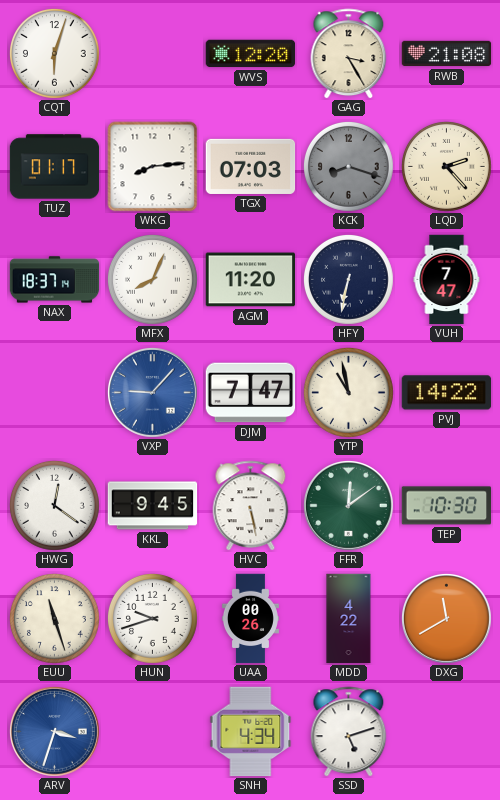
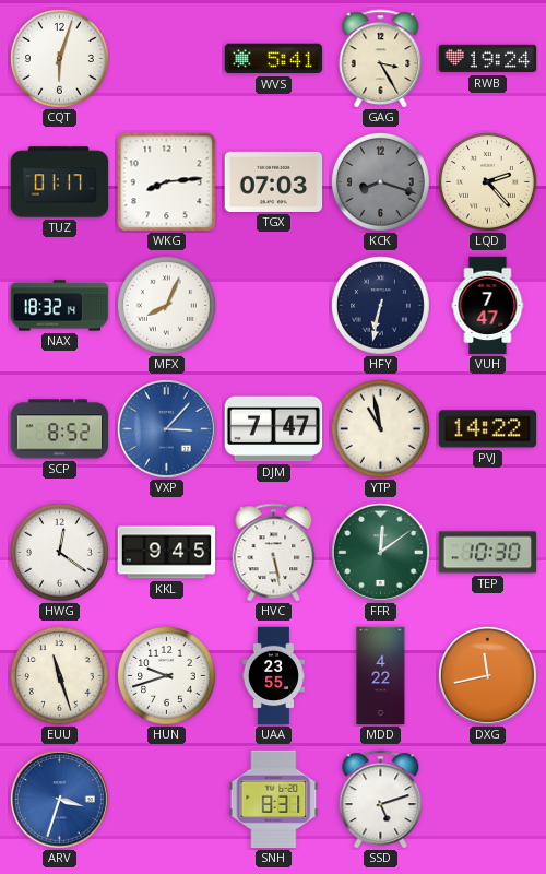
WVS: 12:20 -> 5:41 (274, 59)
RWB: 21:08 -> 19:24 (488, 59)
NAX: 18:37 -> 18:32 (60, 306)
AGM: 11:20 -> none (251, 280)
SCP: none -> 8:52 (60, 429)
VXP: 9:07 -> 3:07 (166, 428)
UAA: 00:26 -> 23:55 (273, 676)
DXG: 11:40 -> 11:43 (487, 675)
SNH: 4:34 -> 8:31 (274, 800)
